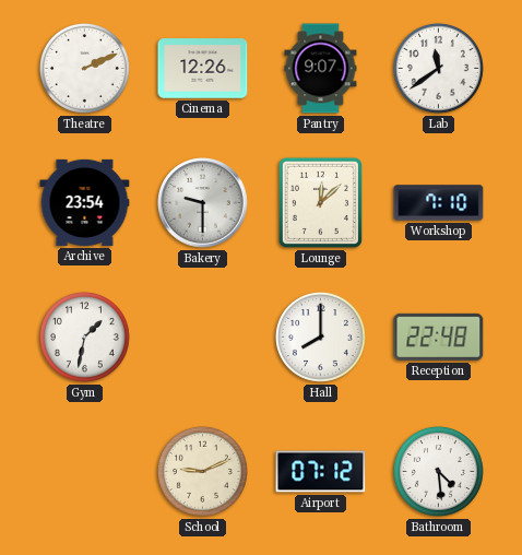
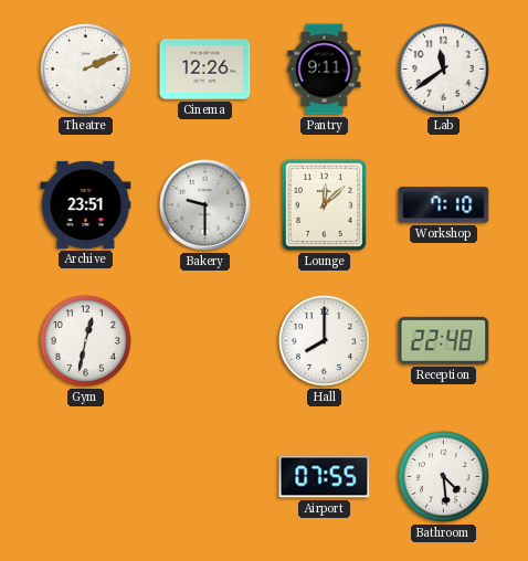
Pantry: 9:07 -> 9:11 (325, 70)
Archive: 23:54 -> 23:51 (86, 204)
Gym: 1:32 -> 12:32 (85, 340)
School: 9:11 -> none (202, 471)
Airport: 07:12 -> 07:55 (325, 477)
